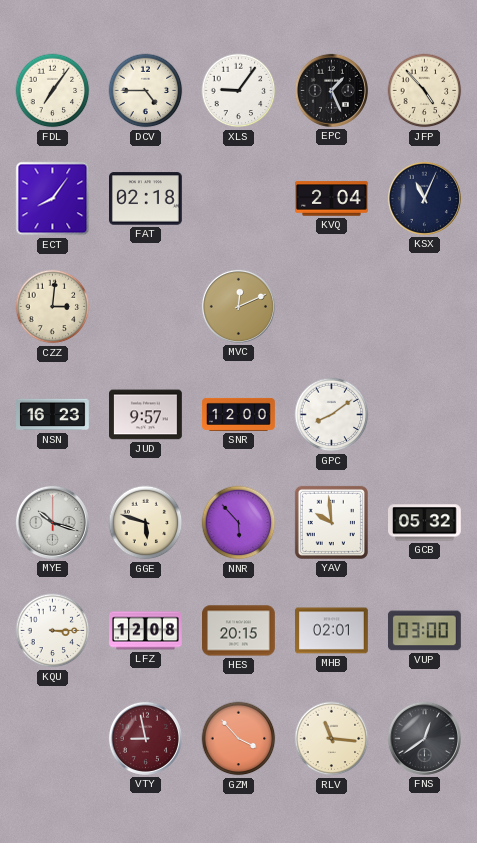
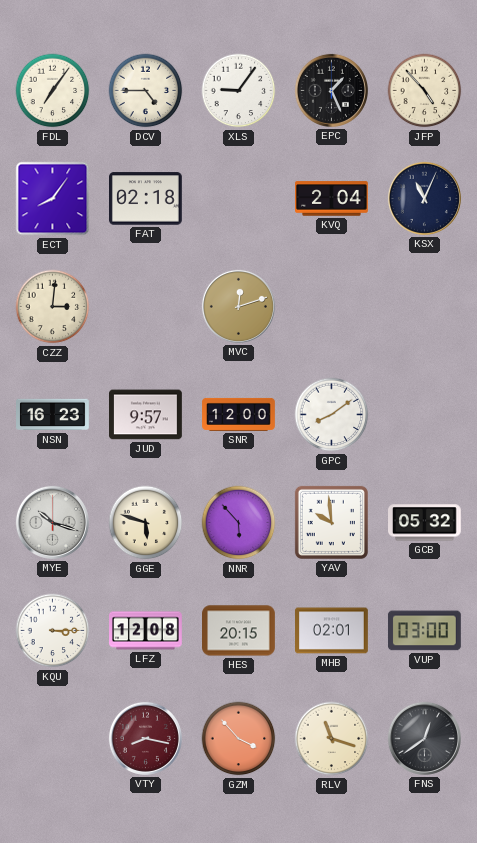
MVC: 12:11 -> 12:12 (238, 306)
VTY: 8:58 -> 8:17 (145, 738)
RLV: 11:16 -> 11:18 (332, 739)
